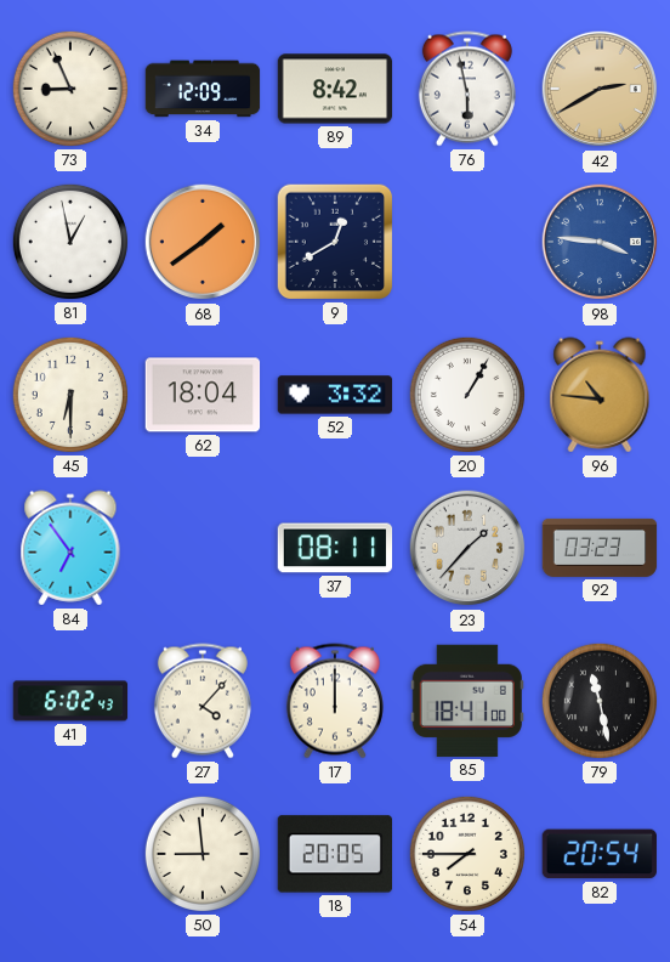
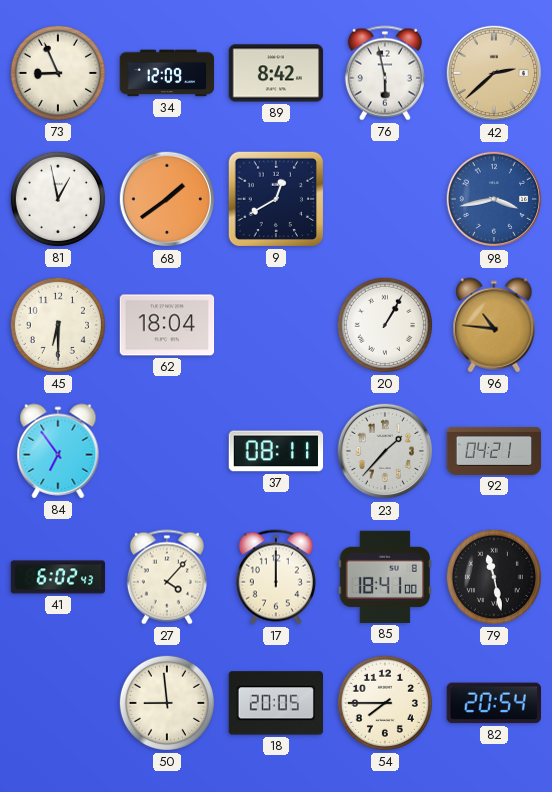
42: 2:40 -> 2:38 (494, 73)
98: 3:46 -> 3:43 (494, 199)
52: 3:32 -> none (335, 395)
92: 03:23 -> 04:21 (494, 451)
